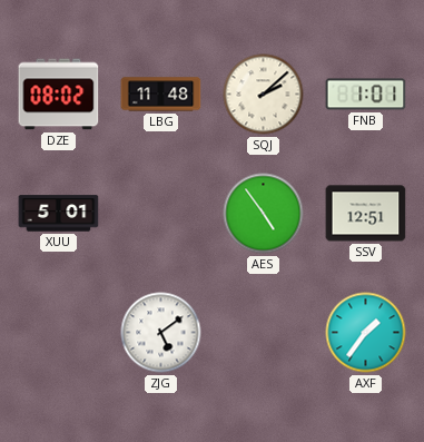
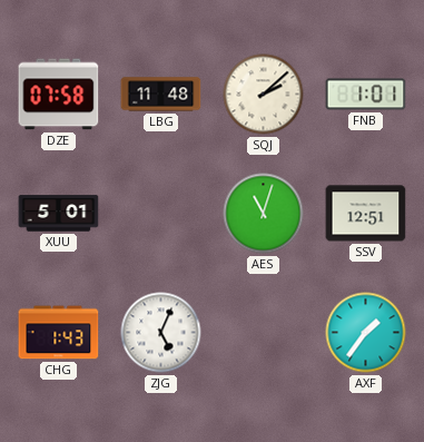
DZE: 08:02 -> 07:58 (59, 95)
AES: 4:54 -> 11:03 (264, 214)
CHG: none -> 1:43 (59, 333)
ZJG: 5:09 -> 5:04 (161, 333)
